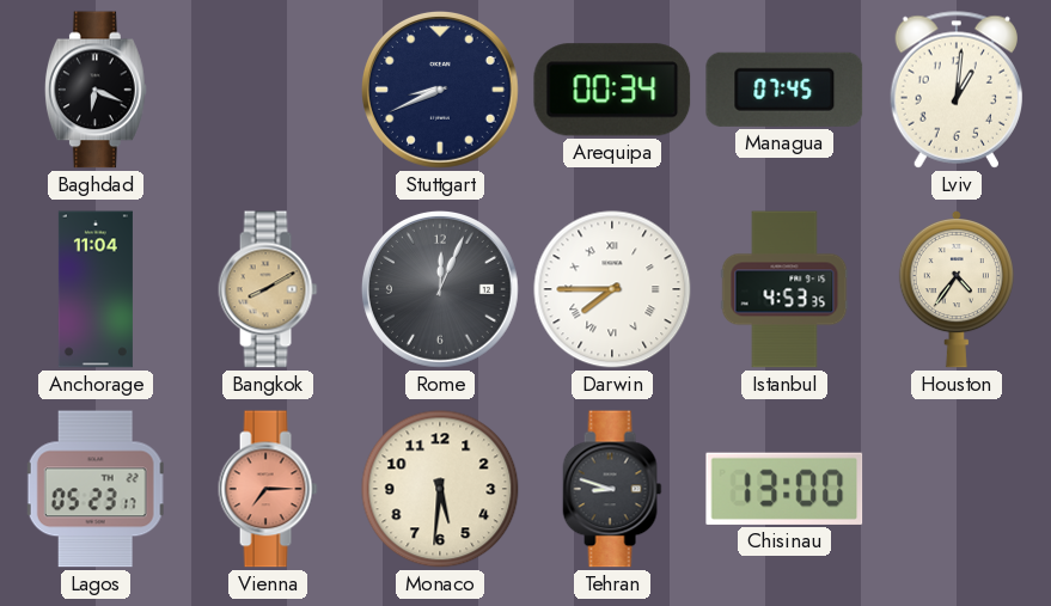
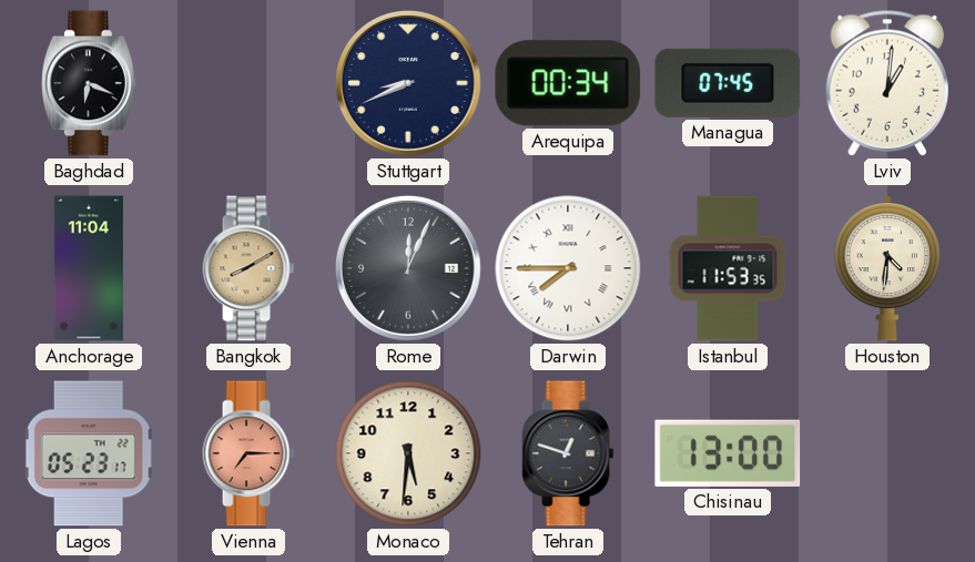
Istanbul: 4:53 -> 11:53 (728, 268)
Houston: 4:36 -> 4:31 (887, 268)
Tehran: 8:48 -> 12:48 (568, 453)
